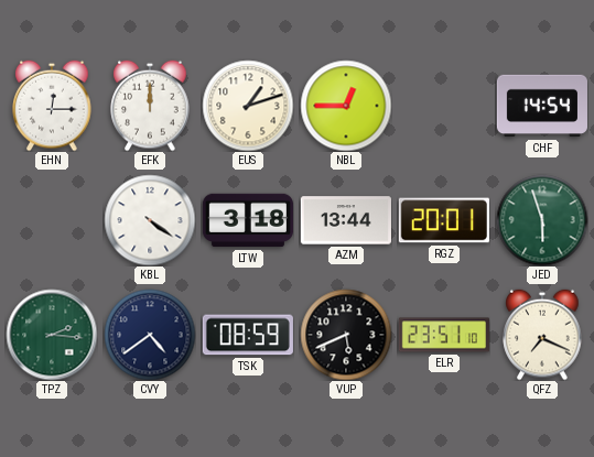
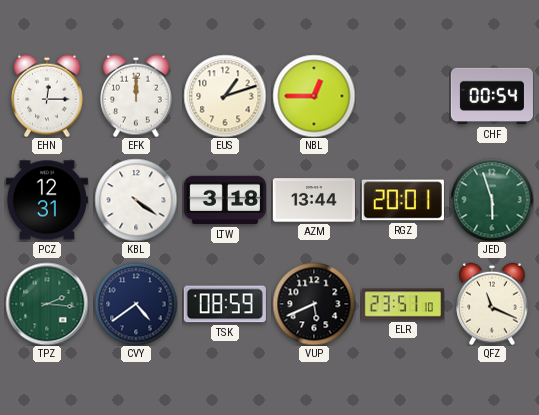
CHF: 14:54 -> 00:54 (492, 96)
PCZ: none -> 12:31 (47, 200)
QFZ: 7:19 -> 11:19 (492, 304)
